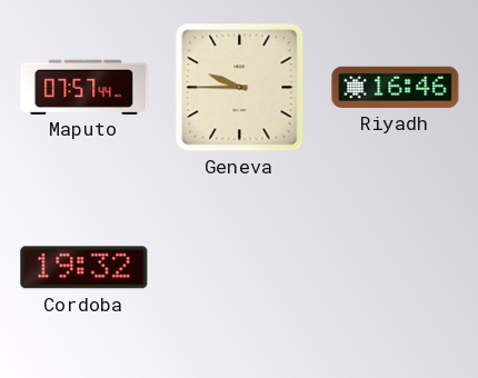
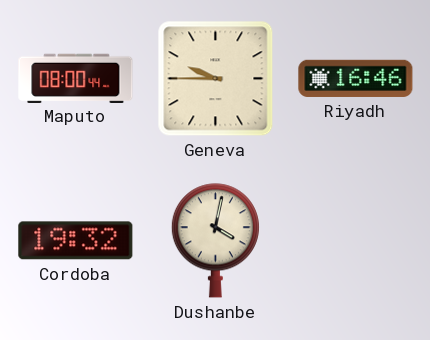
Maputo: 07:57 -> 08:00 (76, 78)
Dushanbe: none -> 4:02 (215, 241)
